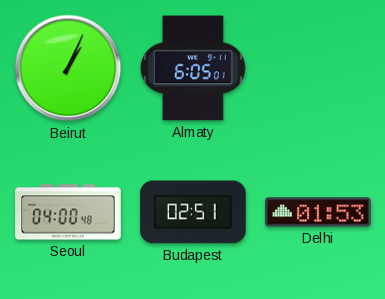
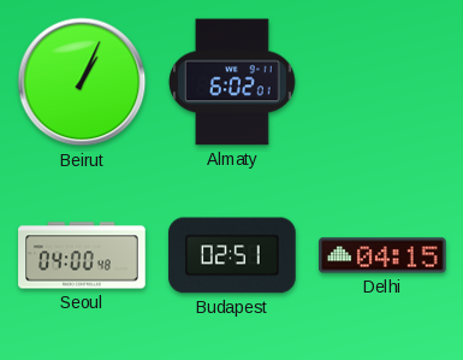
Almaty: 6:05 -> 6:02 (232, 82)
Delhi: 01:53 -> 04:15 (382, 255)
